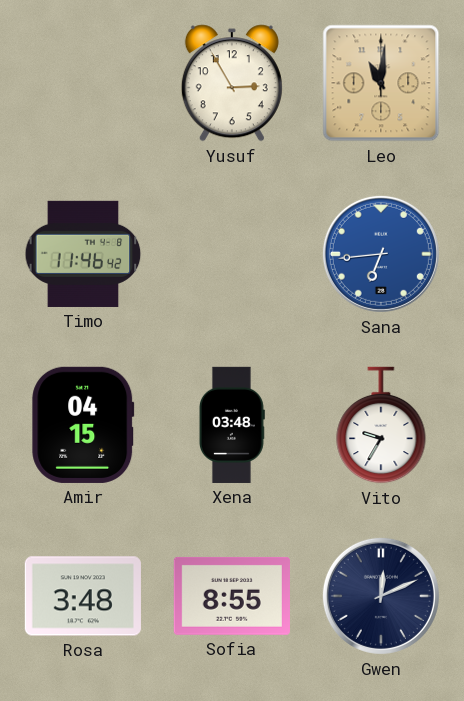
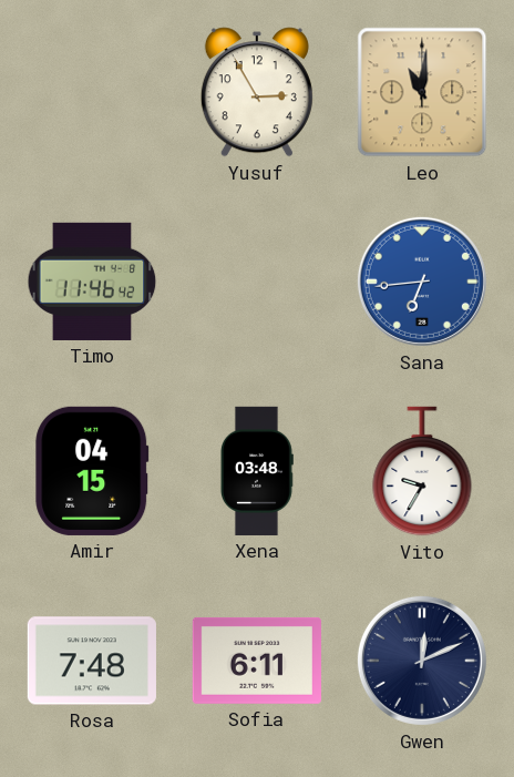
Rosa: 3:48 -> 7:48 (92, 661)
Sofia: 8:55 -> 6:11 (257, 661)
